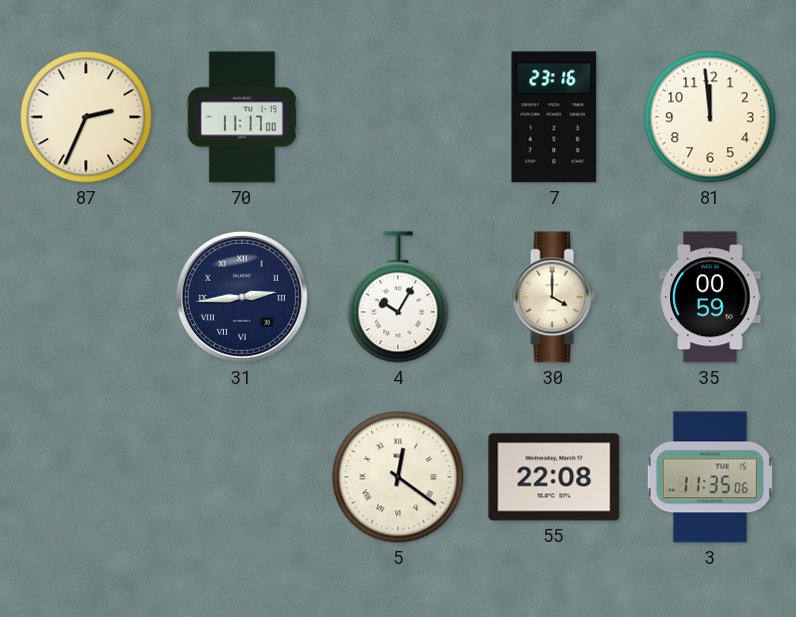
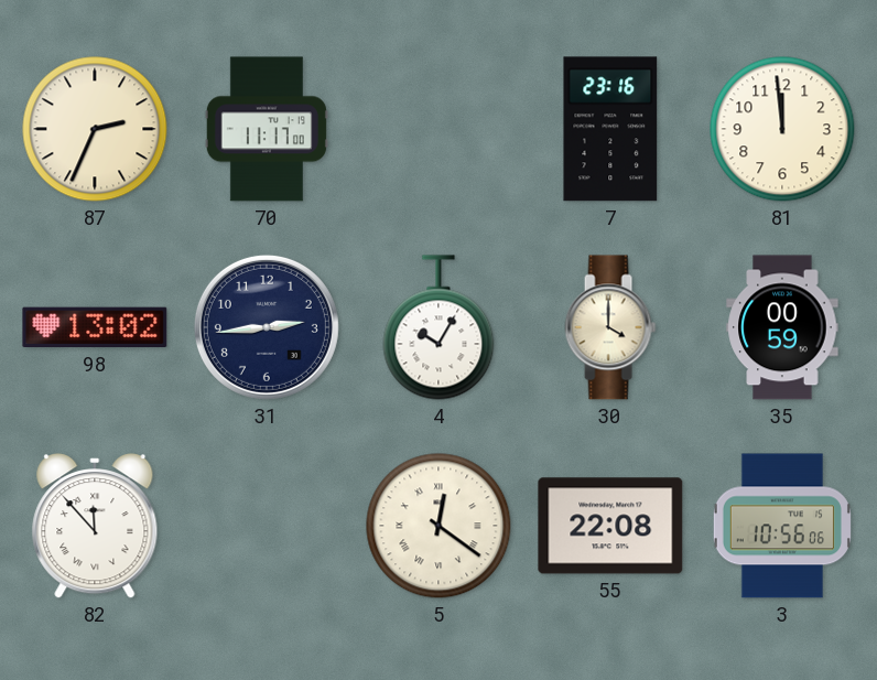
98: none -> 13:02 (95, 327)
31 numerals: Roman -> Arabic (267, 327)
82: none -> 11:53 (95, 526)
3: 11:35 -> 10:56 (782, 526)
